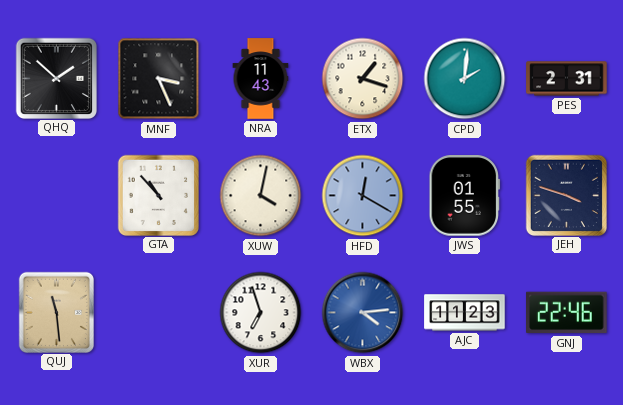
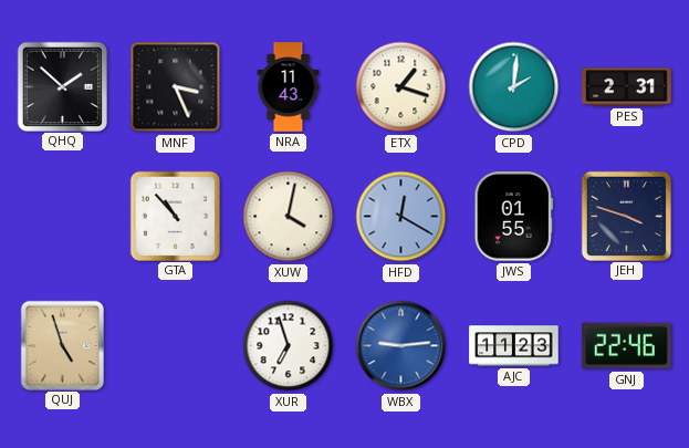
QUJ: 11:29 -> 4:57 (62, 345)
WBX: 4:14 -> 9:14 (401, 346)
